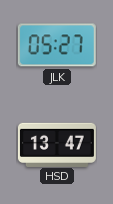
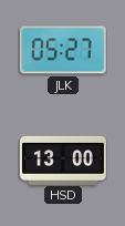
HSD: 13:47 -> 13:00 (63, 160)
